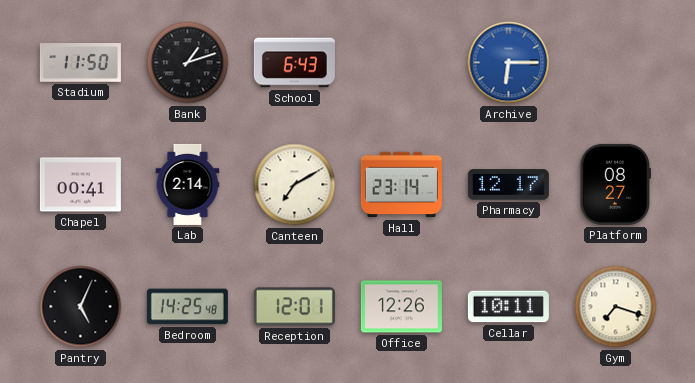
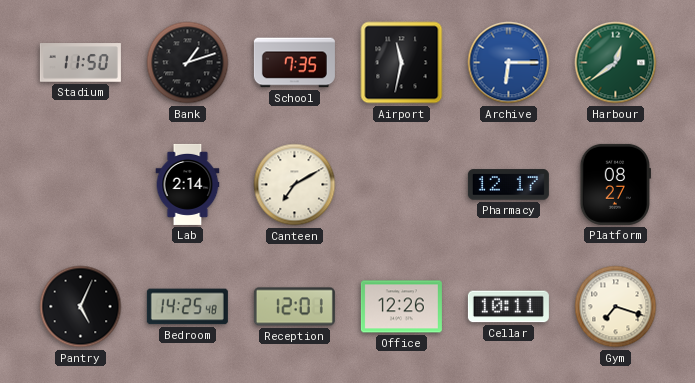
School: 6:43 -> 7:35 (294, 63)
Airport: none -> 11:32 (402, 63)
Harbour: none -> 12:39 (616, 63)
Chapel: 00:41 -> none (80, 185)
Hall: 23:14 -> none (401, 185)
